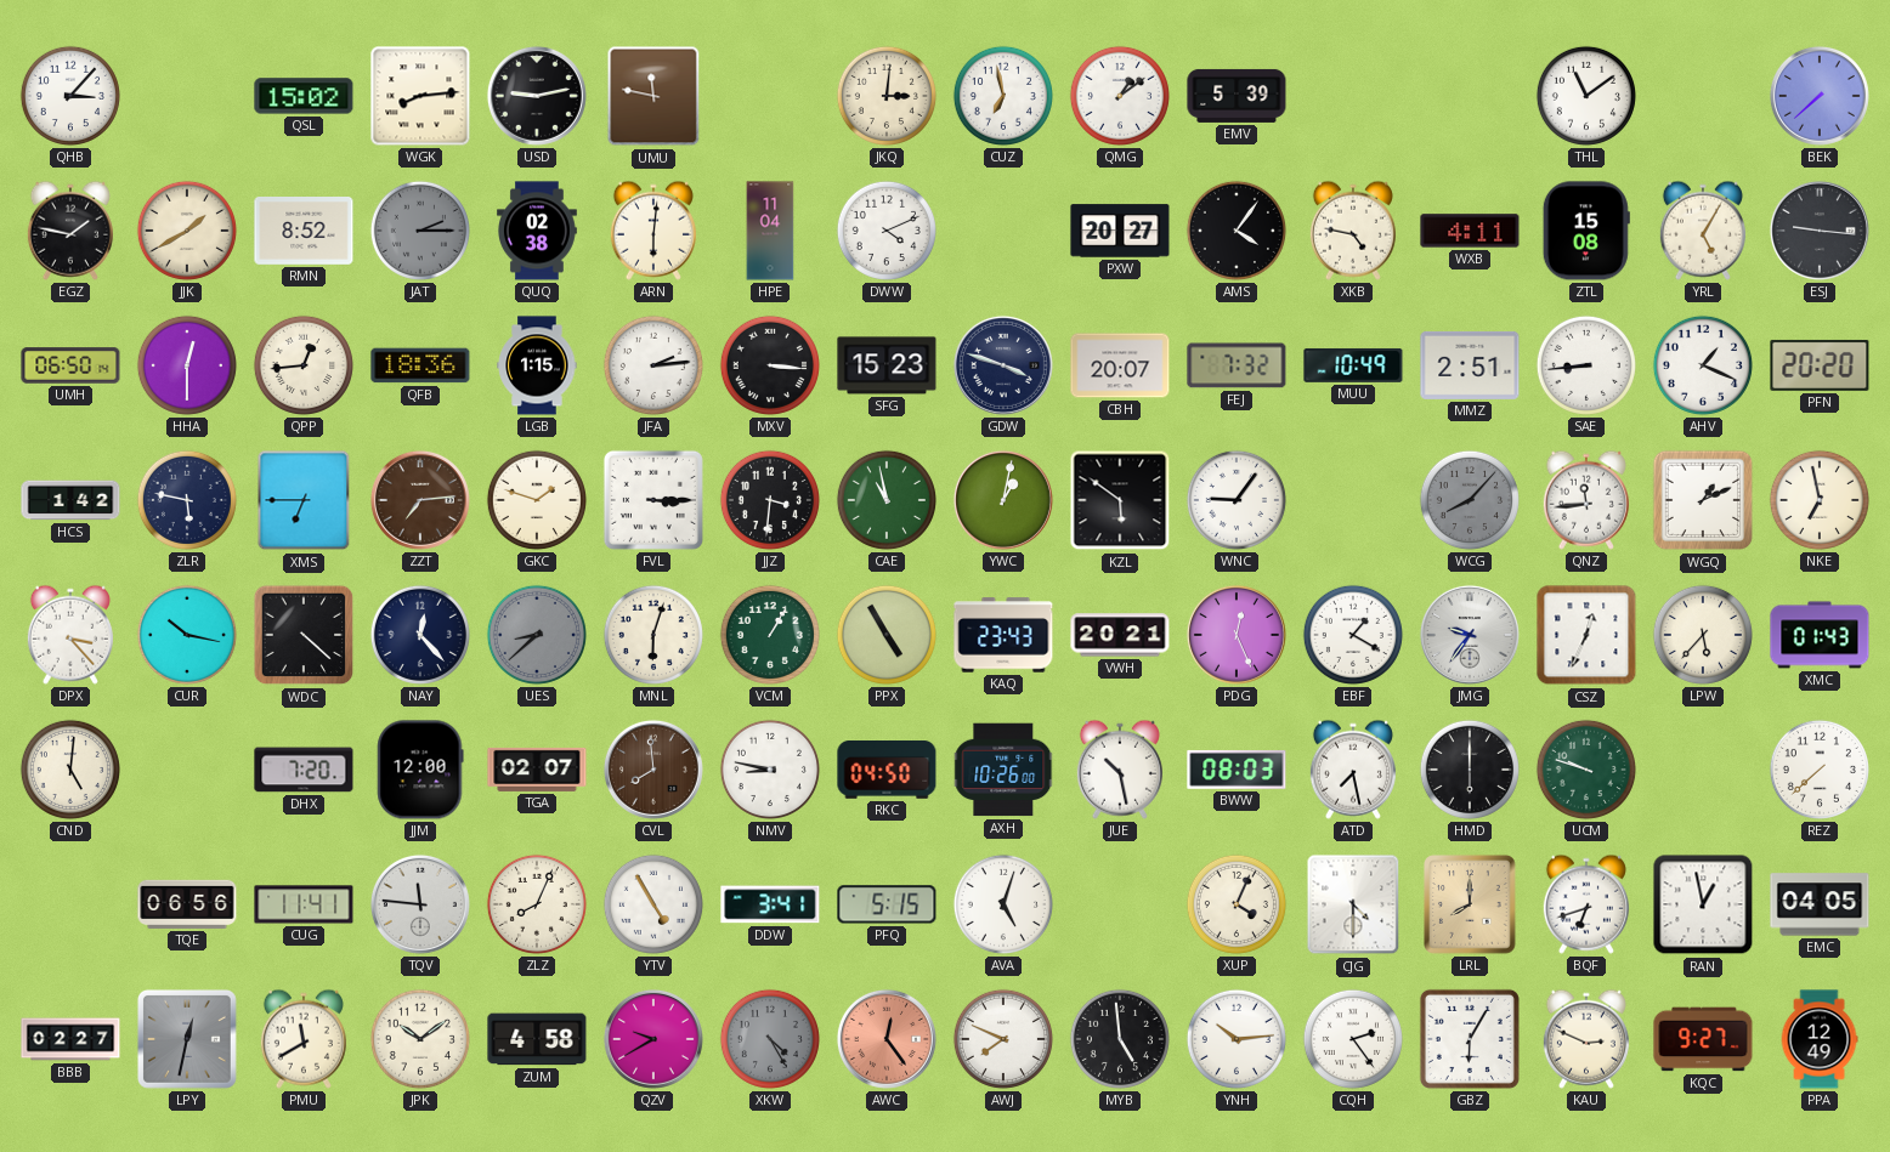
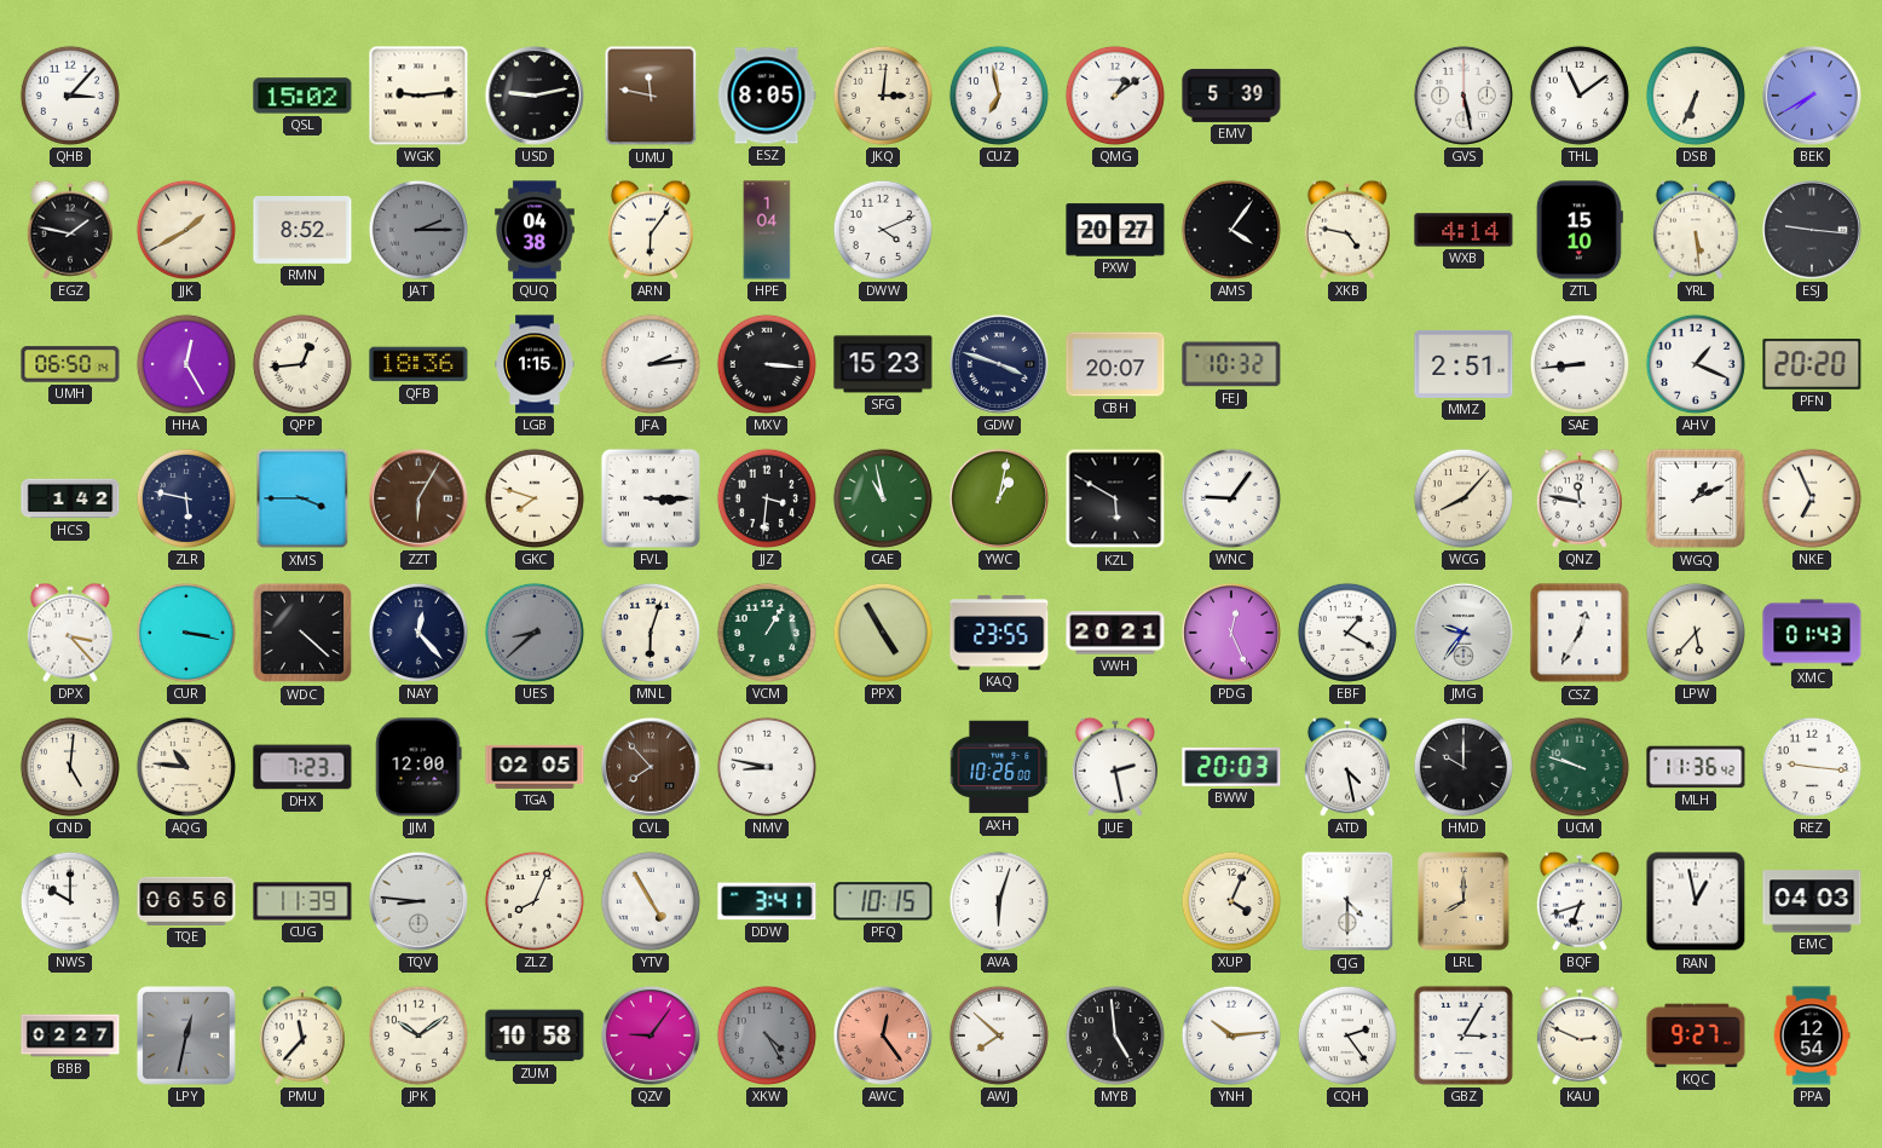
WGK: 8:14 -> 9:14 (418, 96)
ESZ: none -> 8:05 (767, 96)
GVS: none -> 5:28 (1464, 96)
DSB: none -> 6:34 (1696, 96)
BEK: 7:38 -> 7:40 (1812, 96)
QUQ: 02:38 -> 04:38 (536, 230)
ARN: 6:01 -> 6:06 (651, 230)
HPE: 11:04 -> 1:04 (767, 230)
WXB: 4:11 -> 4:14 (1464, 230)
ZTL: 15:08 -> 15:10 (1580, 230)
YRL: 5:05 -> 5:29 (1696, 230)
HHA: 12:30 -> 12:25 (186, 364)
FEJ: 7:32 -> 10:32 (1231, 364)
MUU: 10:49 -> none (1353, 365)
XMS: 6:45 -> 3:45 (302, 498)
ZZT: 7:14 -> 6:05 (418, 498)
GKC: 1:48 -> 7:48 (535, 498)
KZL: 5:51 -> 5:50 (1115, 498)
WCG dial: grey -> cream (1464, 498)
QNZ: 11:44 -> 11:47 (1580, 498)
NKE: 6:58 -> 6:56 (1812, 498)
CUR: 10:17 -> 3:17 (186, 633)
KAQ: 23:43 -> 23:55 (999, 633)
CSZ: 12:34 -> 12:35 (1580, 633)
AQG: none -> 10:46 (186, 767)
DHX: 7:20 -> 7:23 (302, 767)
TGA: 02:07 -> 02:05 (535, 767)
CVL: 7:59 -> 7:53 (651, 767)
RKC: 04:50 -> none (887, 770)
JUE: 10:28 -> 2:28 (1115, 767)
BWW: 08:03 -> 20:03 (1231, 767)
ATD: 7:28 -> 4:28 (1347, 767)
HMD: 6:00 -> 10:00 (1464, 767)
MLH: none -> 11:36 (1696, 767)
REZ: 7:38 -> 9:16 (1812, 767)
NWS: none -> 10:00 (70, 901)
CUG: 11:41 -> 11:39 (302, 901)
TQV: 11:46 -> 8:46 (418, 901)
PFQ: 5:15 -> 10:15 (883, 901)
AVA: 5:03 -> 6:03 (999, 901)
EMC: 04:05 -> 04:03 (1812, 901)
PMU: 11:40 -> 11:37 (302, 1035)
ZUM: 4:58 -> 10:58 (535, 1035)
QZV: 9:40 -> 9:06 (651, 1035)
AWJ: 7:49 -> 7:52 (999, 1035)
GBZ: 6:05 -> 3:05 (1464, 1035)
PPA: 12:49 -> 12:54 (1812, 1035)
